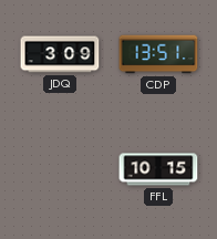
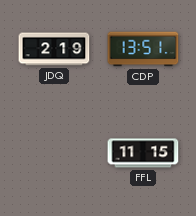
JDQ: 3:09 -> 2:19 (54, 49)
FFL: 10:15 -> 11:15 (143, 153)
